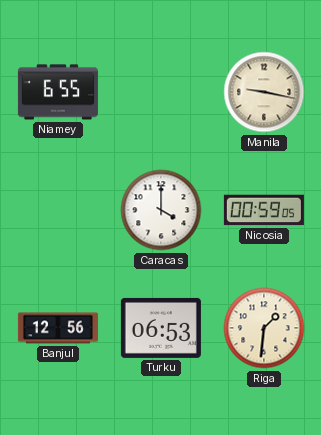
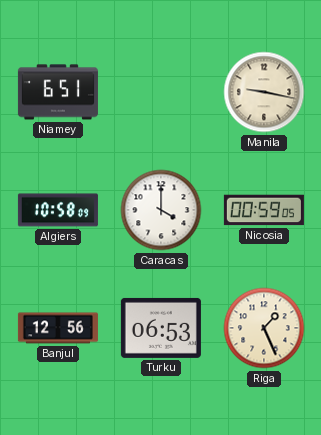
Niamey: 6:55 -> 6:51 (58, 92)
Algiers: none -> 10:58 (58, 210)
Riga: 1:31 -> 1:26 (264, 328)
